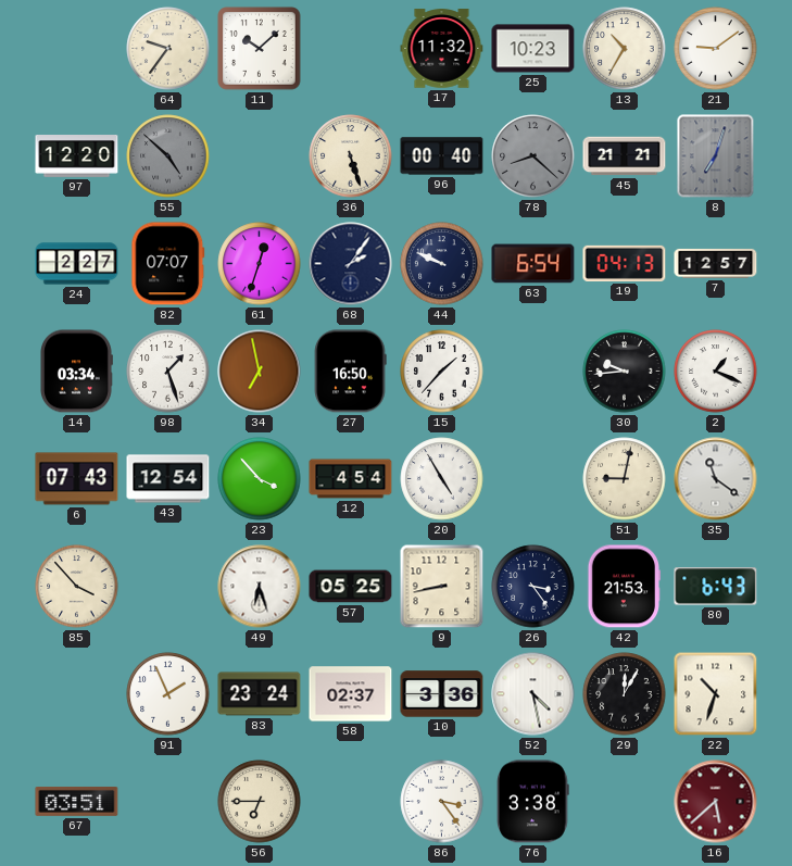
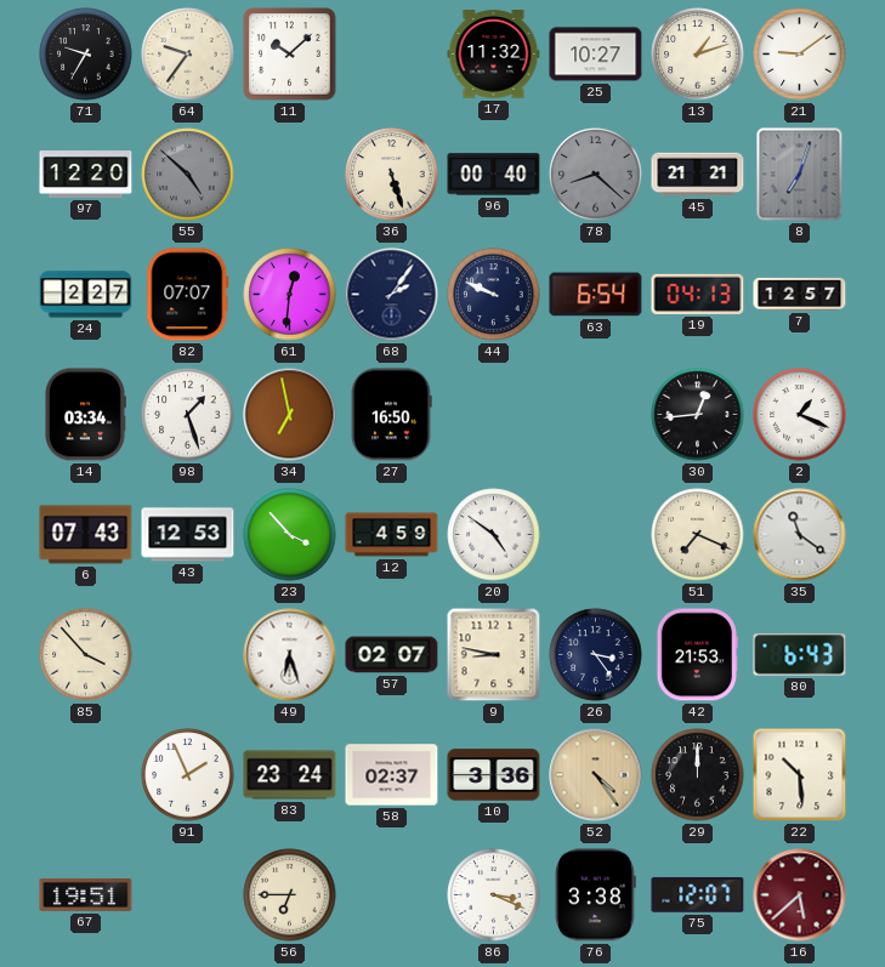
71: none -> 9:35 (86, 55)
25: 10:23 -> 10:27 (596, 55)
13: 10:35 -> 1:12 (698, 55)
61: 12:33 -> 12:31 (290, 295)
15: 1:37 -> none (442, 372)
30: 9:44 -> 12:44 (698, 415)
43: 12:54 -> 12:53 (188, 535)
12: 4:54 -> 4:59 (392, 535)
20: 4:55 -> 4:51 (494, 535)
51: 9:02 -> 7:19 (698, 535)
57: 05:25 -> 02:07 (392, 655)
9: 8:43 -> 8:47 (494, 655)
52: 4:28 -> 4:24 (596, 775)
52 dial: white -> champagne (596, 775)
29: 12:05 -> 12:00 (698, 775)
22: 10:33 -> 10:29 (800, 775)
67: 03:51 -> 19:51 (86, 894)
86: 3:24 -> 3:19 (494, 895)
75: none -> 12:07 (698, 895)
